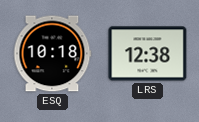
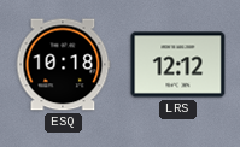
LRS: 12:38 -> 12:12 (178, 65)
